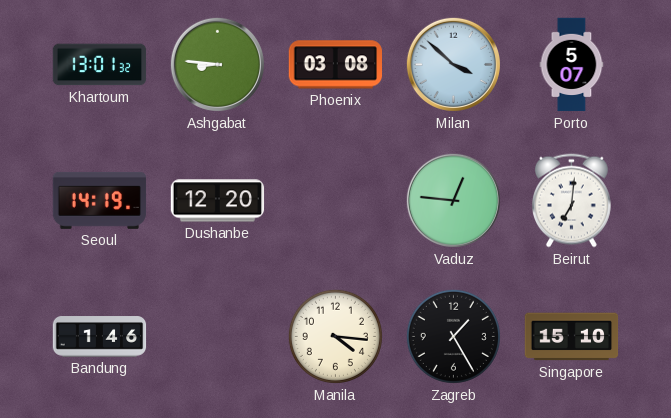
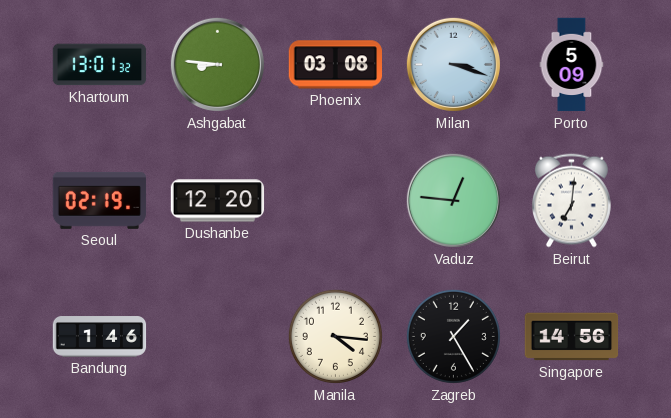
Milan: 3:52 -> 3:18 (453, 64)
Porto: 5:07 -> 5:09 (572, 65)
Seoul: 14:19 -> 02:19 (100, 200)
Singapore: 15:10 -> 14:56 (572, 337)
